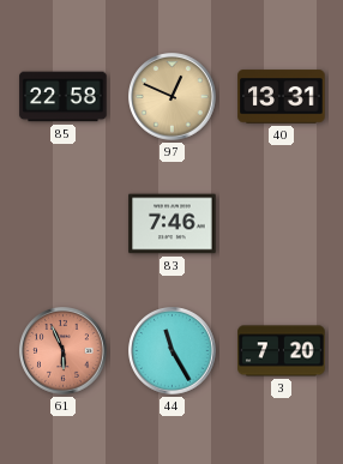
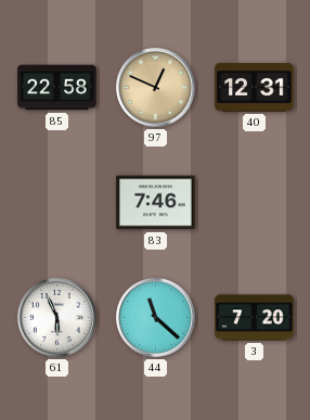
40: 13:31 -> 12:31 (255, 88)
61 dial: salmon -> white (57, 318)
44: 11:25 -> 11:22 (156, 318)
